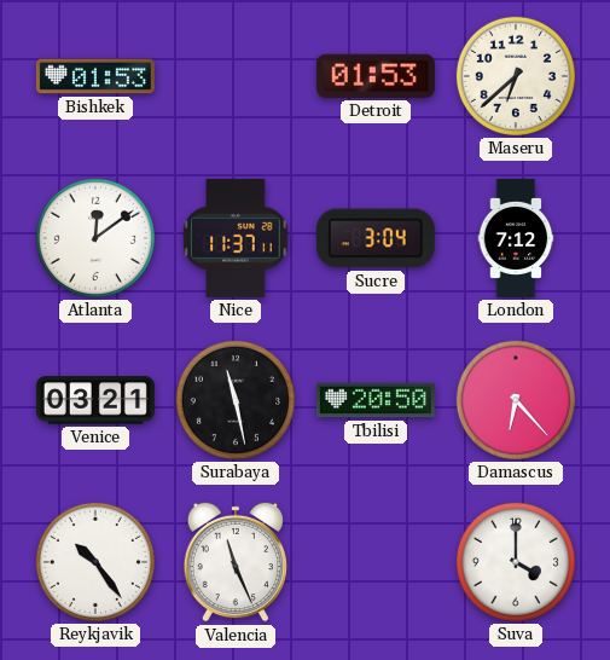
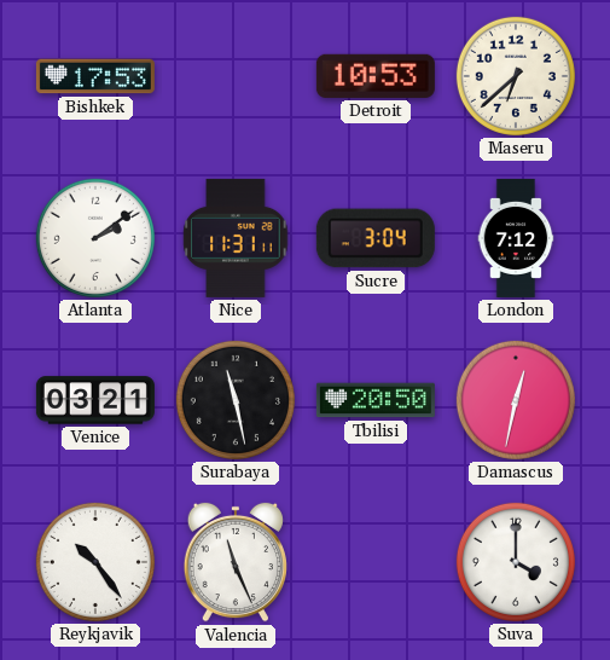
Bishkek: 01:53 -> 17:53 (95, 76)
Detroit: 01:53 -> 10:53 (376, 76)
Atlanta: 12:09 -> 2:09 (95, 238)
Nice: 11:37 -> 11:31 (236, 238)
Damascus: 6:23 -> 12:32 (516, 400)
